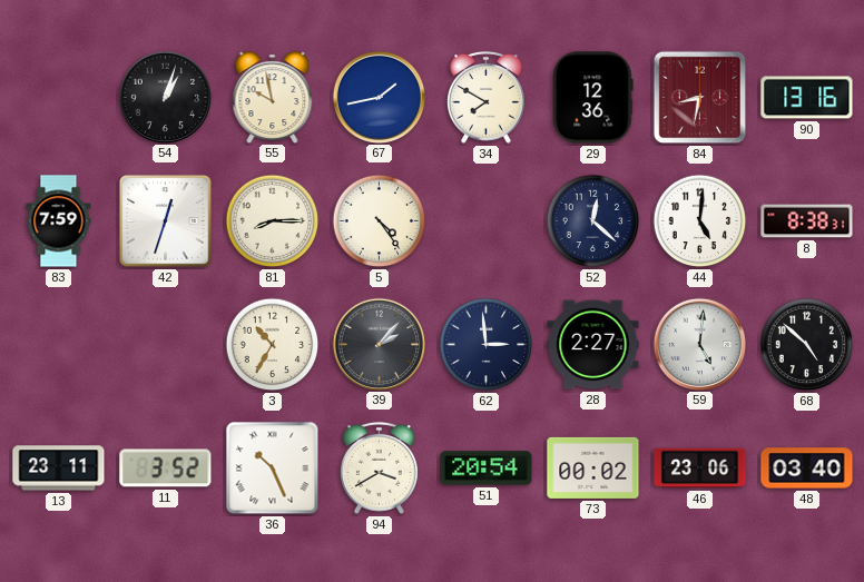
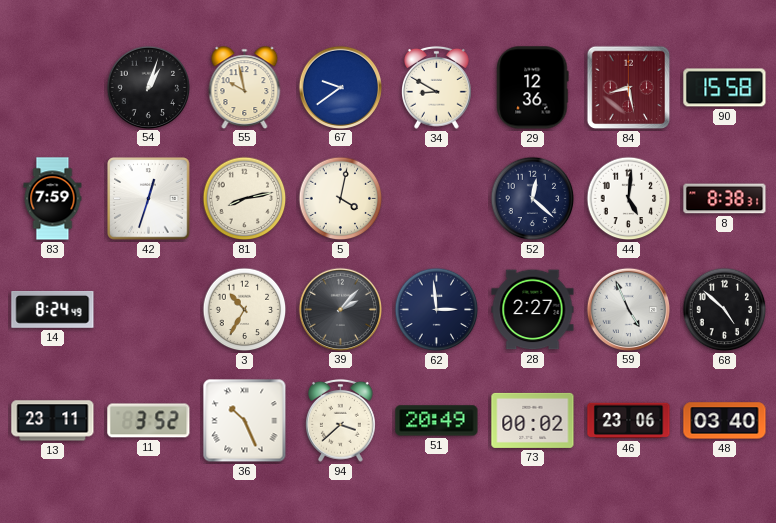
67: 1:43 -> 9:39 (340, 87)
34: 7:50 -> 8:50 (437, 87)
84: 8:32 -> 8:28 (629, 88)
90: 13:16 -> 15:58 (725, 88)
81: 8:15 -> 8:13 (245, 199)
5: 4:24 -> 4:02 (341, 199)
14: none -> 8:24 (53, 309)
59: 5:01 -> 4:56 (628, 309)
94: 3:40 -> 3:38 (341, 420)
51: 20:54 -> 20:49 (437, 421)
